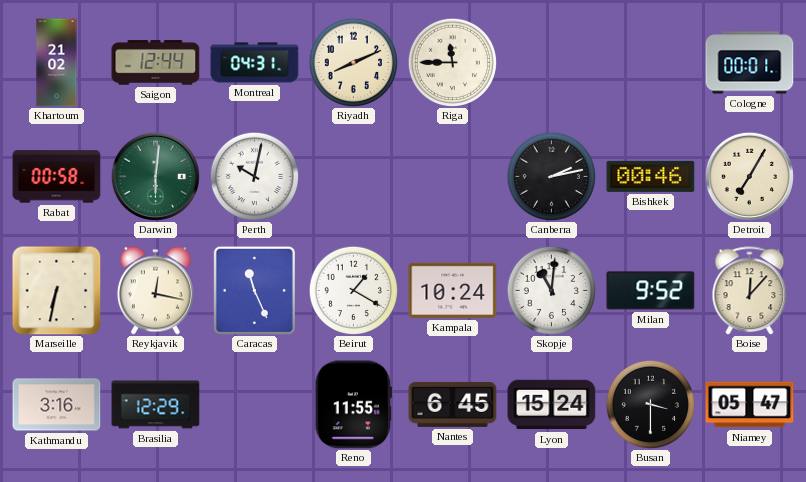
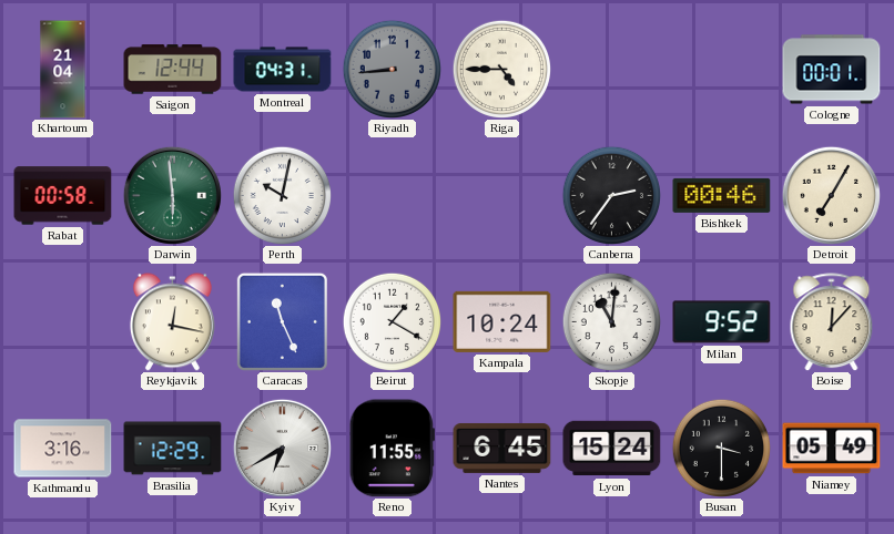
Khartoum: 21:02 -> 21:04 (63, 70)
Riyadh: 8:11 -> 8:44 (392, 69)
Riyadh dial: cream -> grey (392, 69)
Riga: 11:45 -> 4:45 (501, 69)
Darwin: 6:01 -> 5:59 (172, 195)
Canberra: 2:13 -> 2:36 (611, 195)
Marseille: 6:32 -> none (57, 291)
Kyiv: none -> 6:40 (282, 448)
Niamey: 05:47 -> 05:49 (832, 449)
